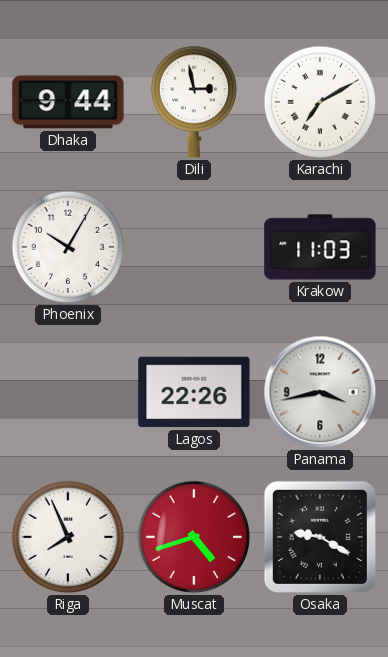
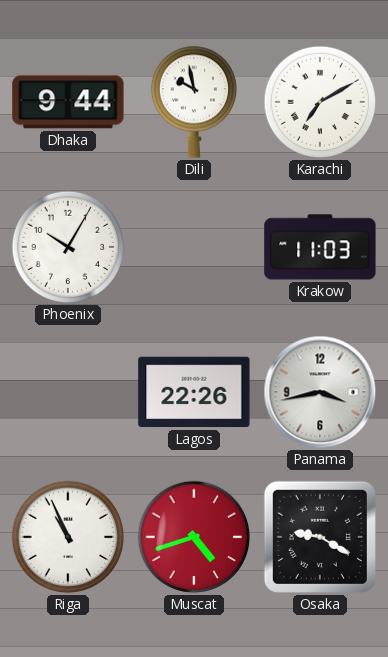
Dili: 2:58 -> 9:58 (193, 102)
Riga: 7:56 -> 10:56 (68, 537)
